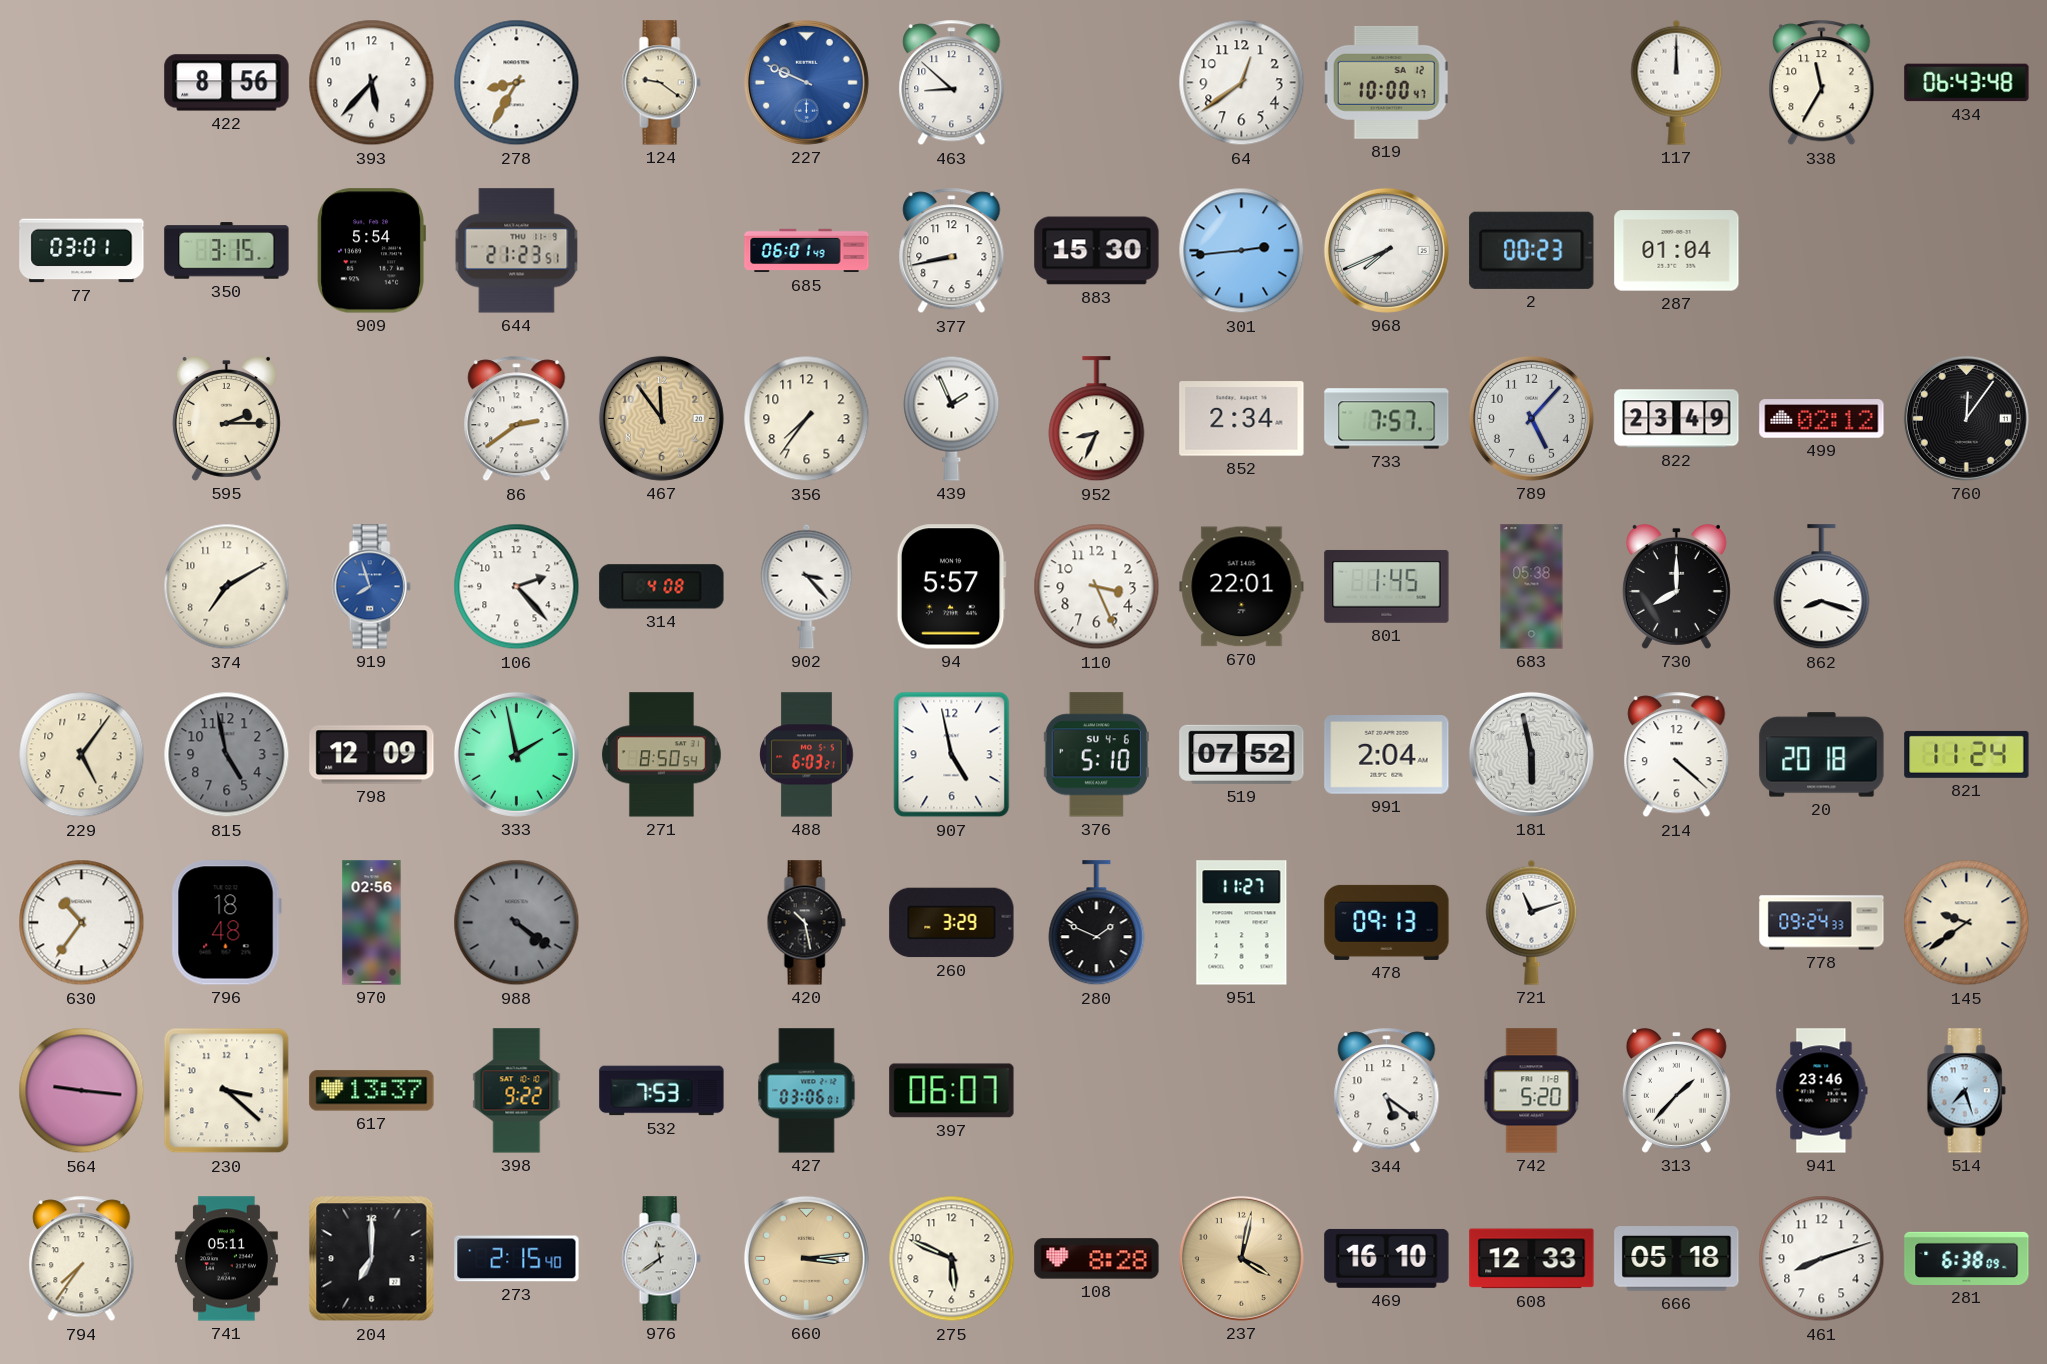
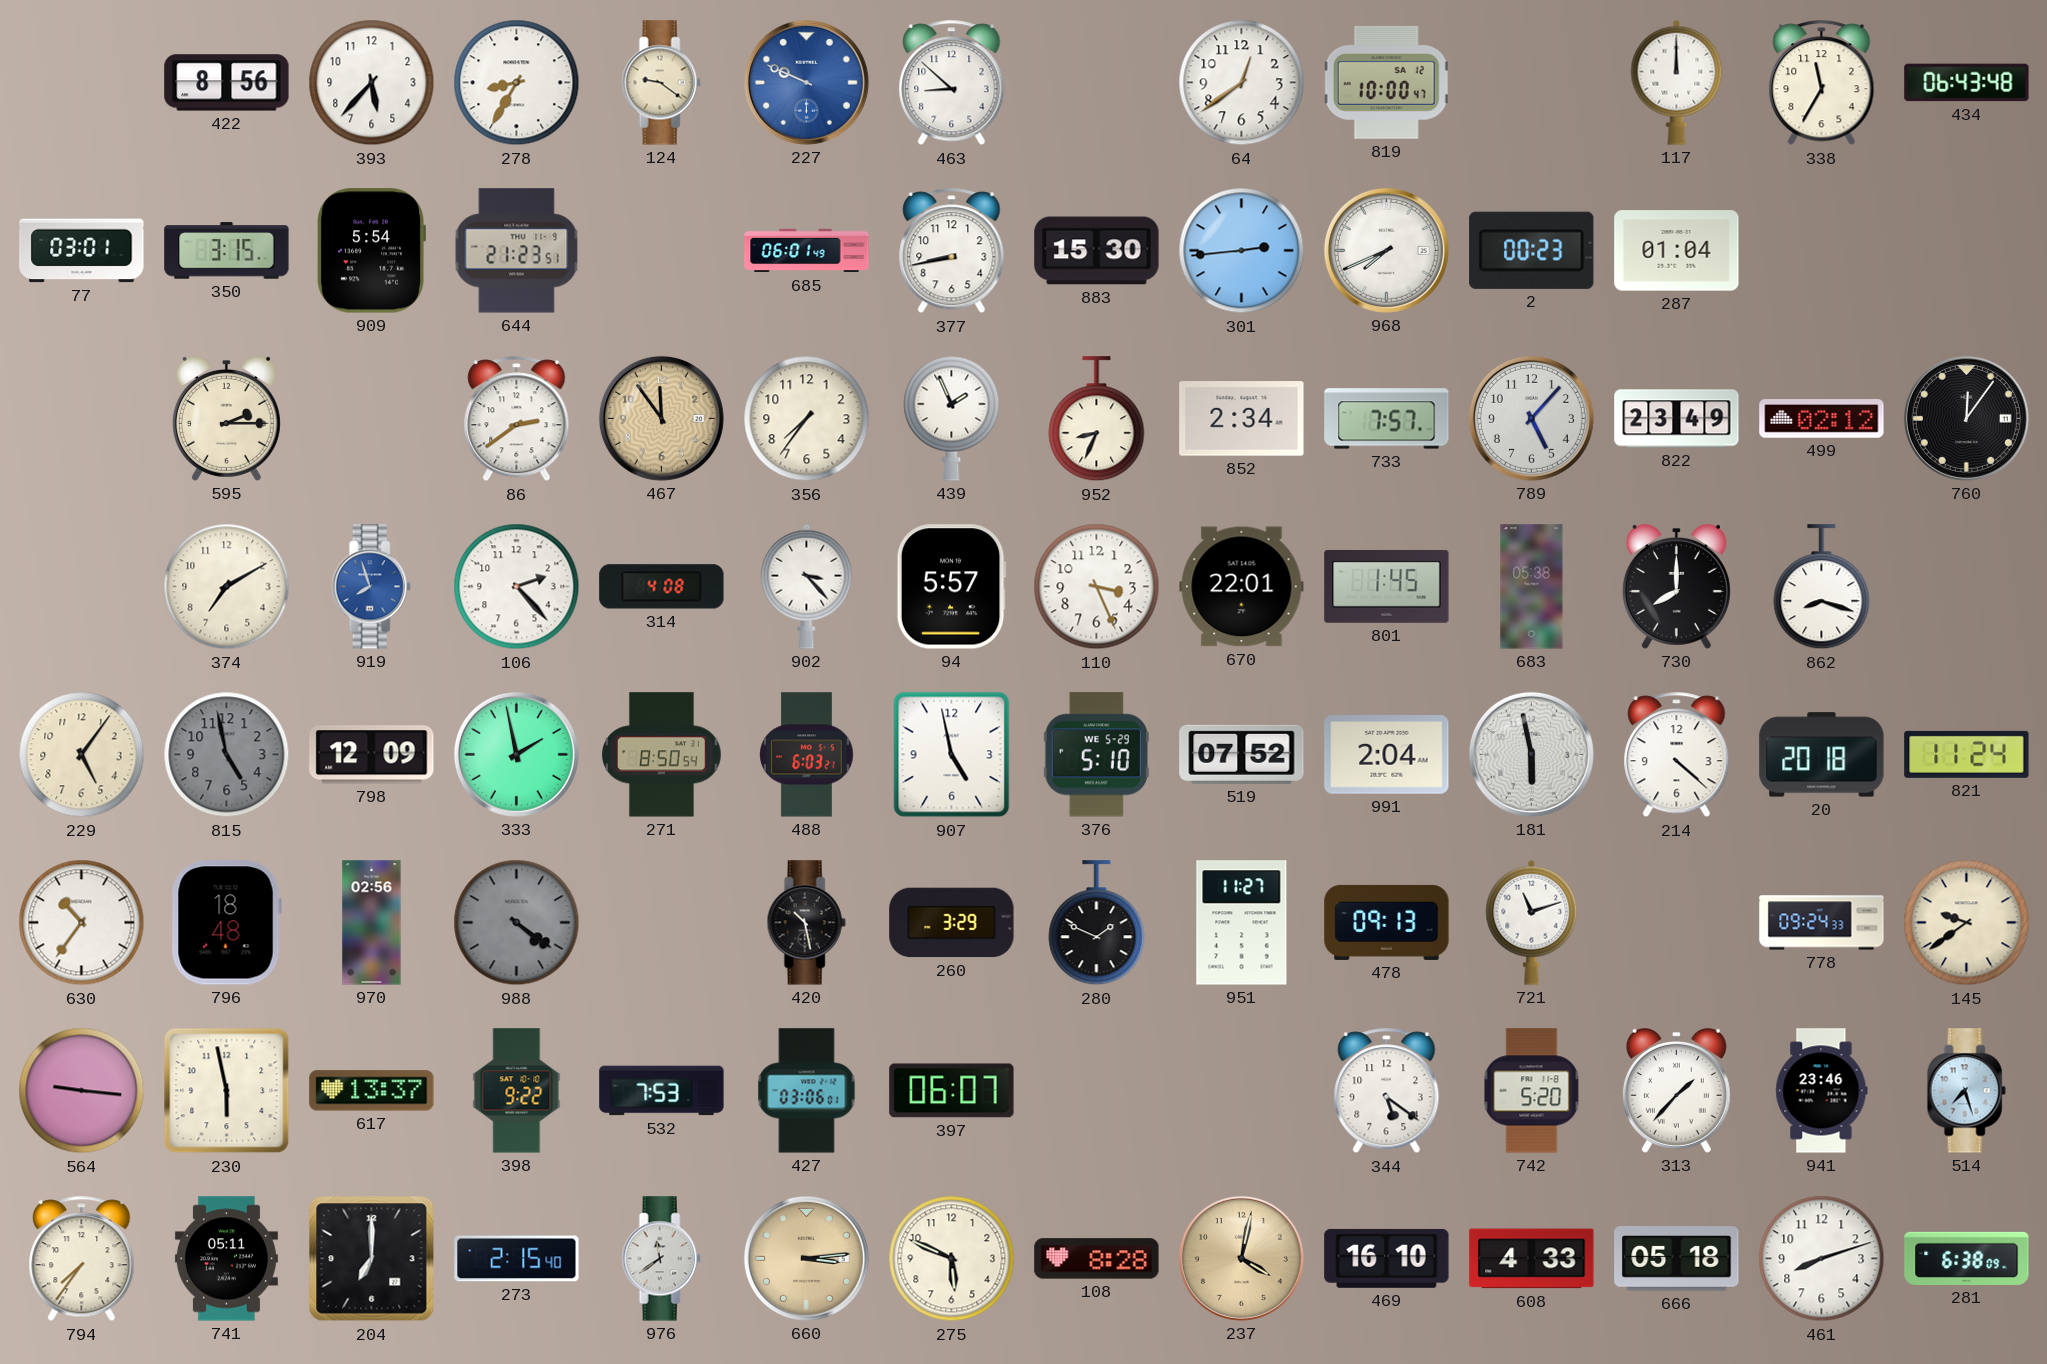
376 date: SU 4-6 -> WE 5-29 (1096, 755)
230: 3:22 -> 5:58 (227, 1091)
608: 12:33 -> 4:33 (1532, 1259)
